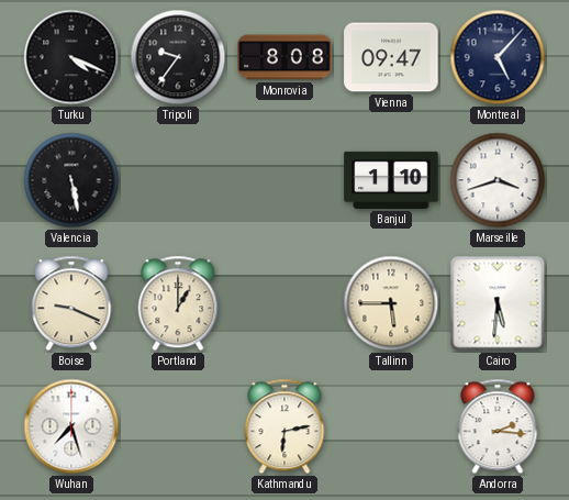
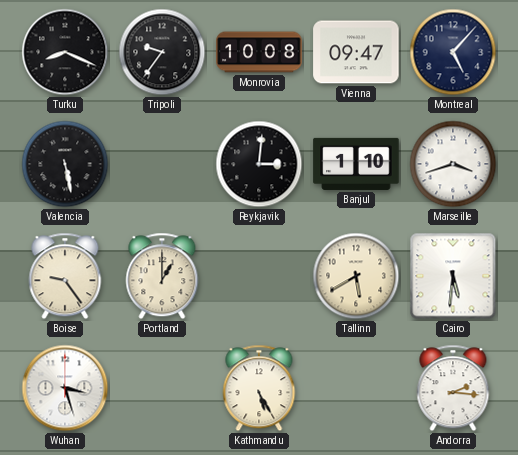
Turku: 4:19 -> 8:19 (65, 52)
Monrovia: 8:08 -> 10:08 (259, 52)
Reykjavik: none -> 3:01 (259, 164)
Boise: 9:19 -> 9:24 (65, 276)
Tallinn: 5:45 -> 5:40 (356, 276)
Wuhan: 7:27 -> 3:27 (65, 388)
Kathmandu: 6:13 -> 5:25 (259, 388)
